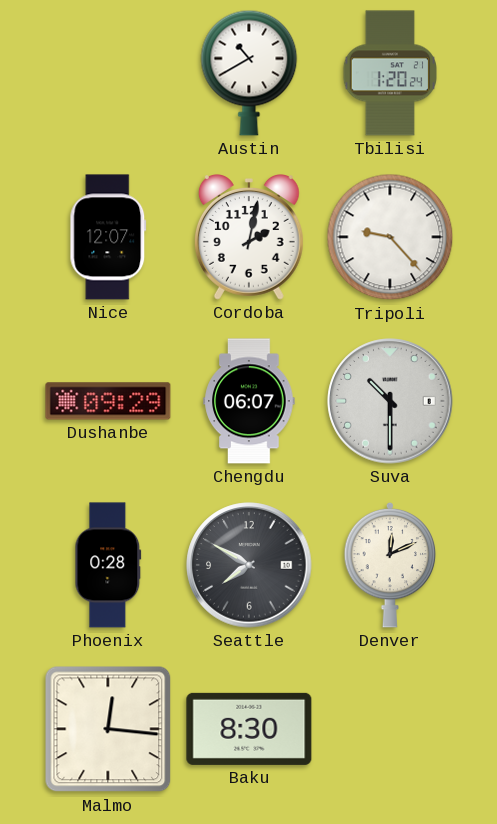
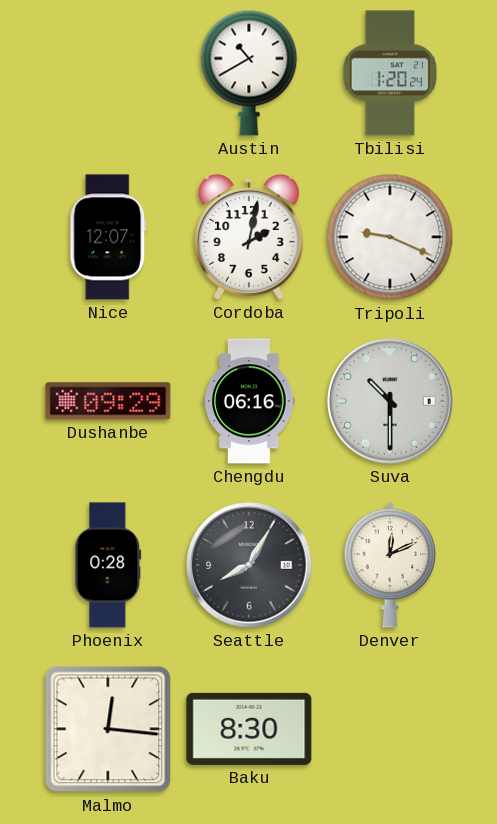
Tripoli: 9:23 -> 9:19 (390, 237)
Chengdu: 06:07 -> 06:16 (249, 401)
Seattle: 7:50 -> 8:05 (249, 565)
